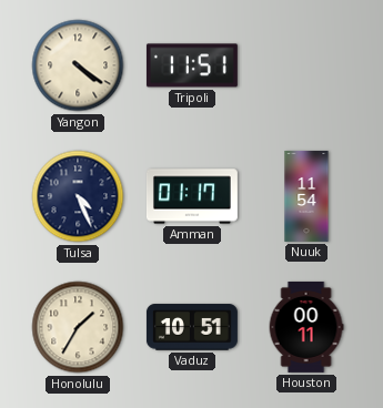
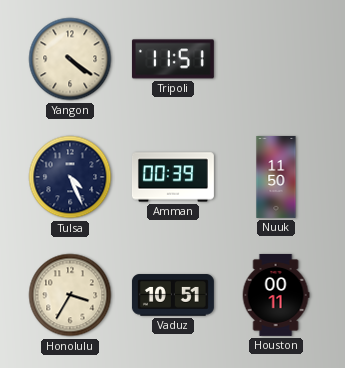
Amman: 01:17 -> 00:39 (173, 177)
Nuuk: 11:54 -> 11:50 (276, 177)
Honolulu: 1:35 -> 3:35 (70, 295)
